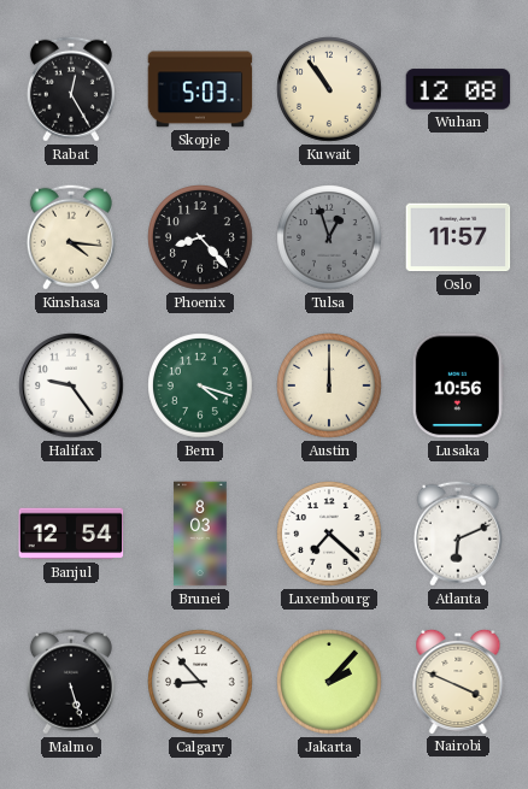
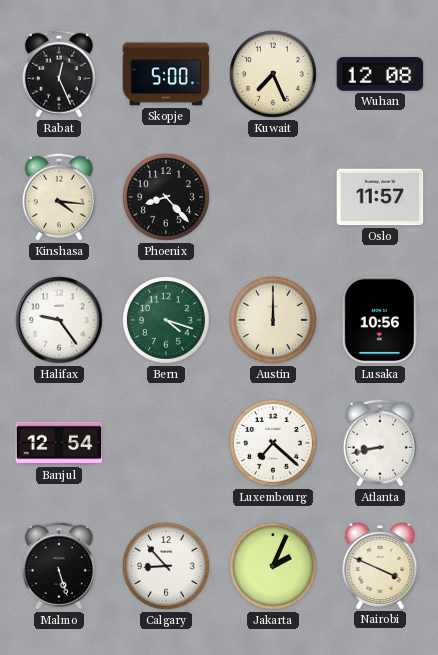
Rabat: 12:25 -> 12:26 (59, 74)
Skopje: 5:03 -> 5:00 (166, 74)
Kuwait: 10:54 -> 7:26 (273, 74)
Tulsa: 12:57 -> none (329, 237)
Brunei: 8:03 -> none (200, 534)
Atlanta: 6:11 -> 8:43 (380, 443)
Jakarta: 2:07 -> 2:04 (273, 566)
